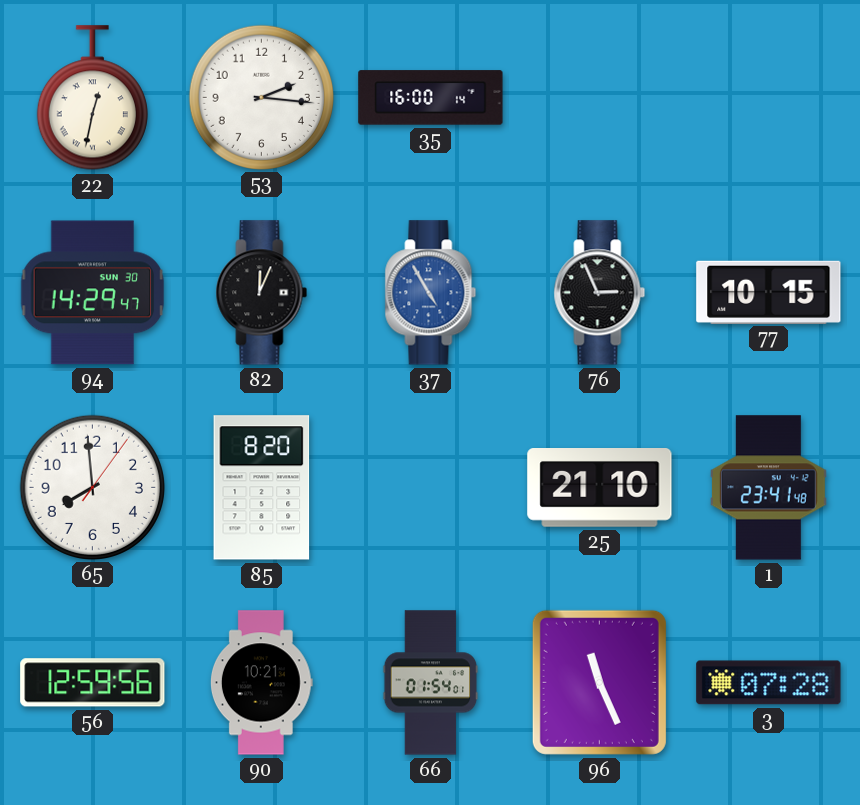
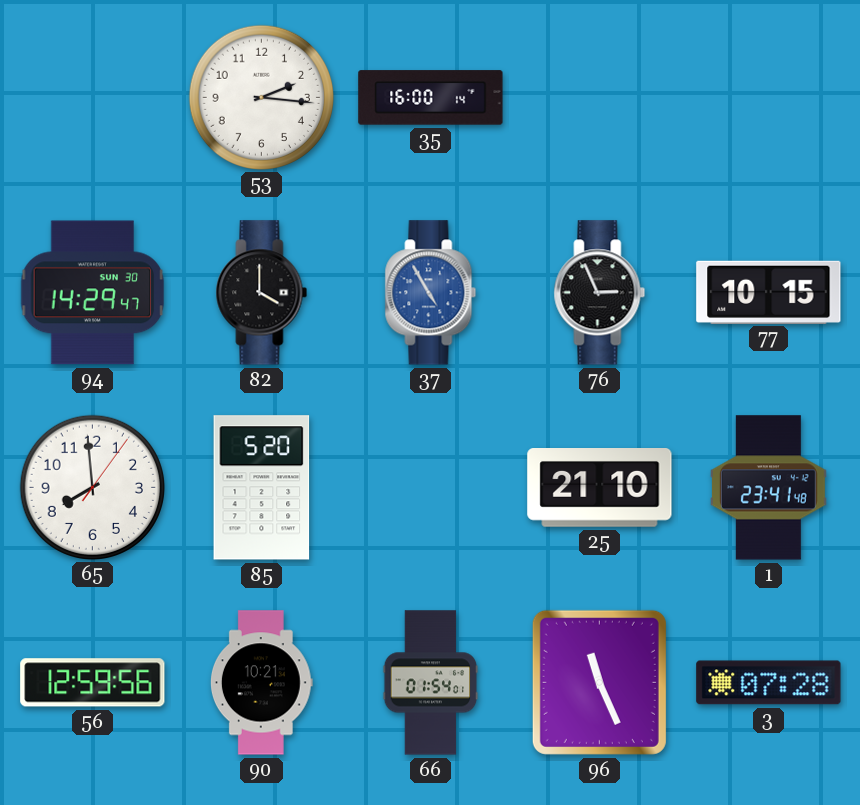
22: 12:32 -> none (92, 98)
82: 12:04 -> 4:00 (262, 293)
85: 8:20 -> 5:20 (262, 488)
